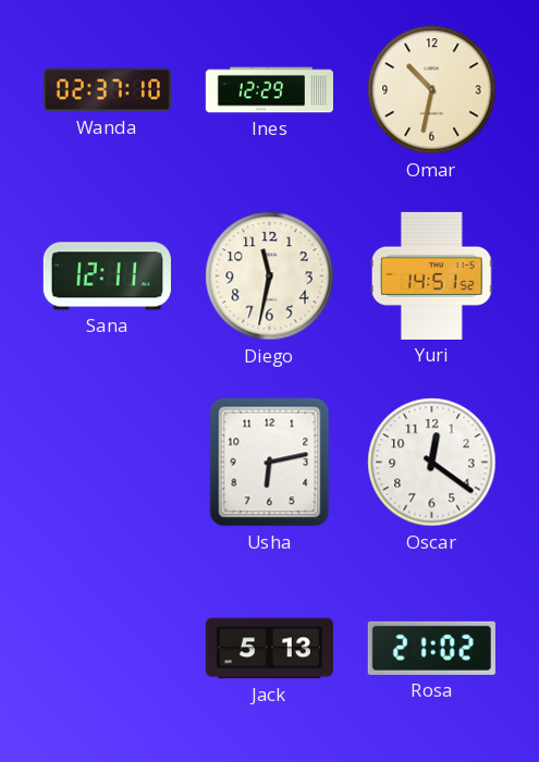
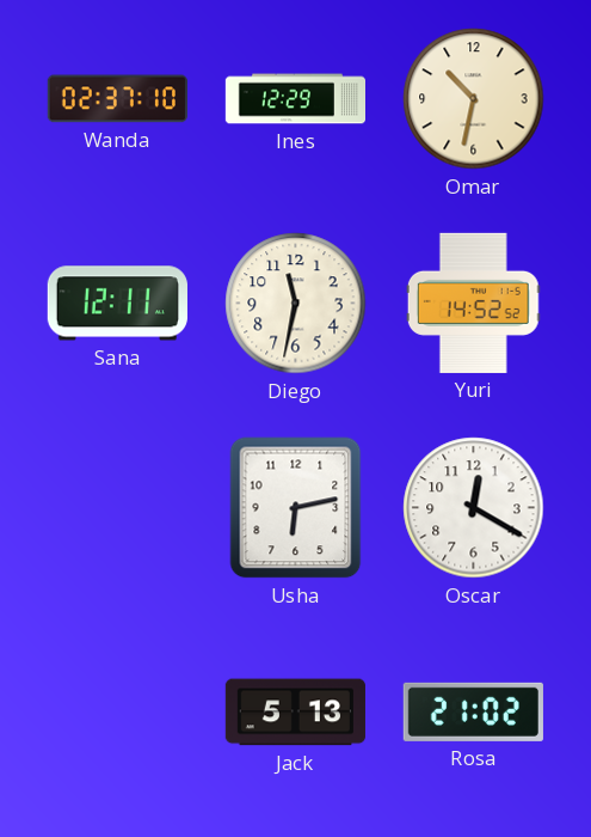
Yuri: 14:51 -> 14:52 (473, 303)
Oscar: 12:21 -> 12:20 (474, 508)
